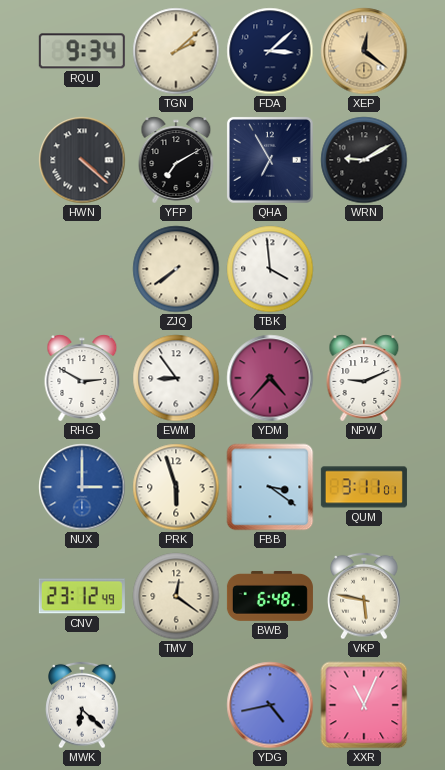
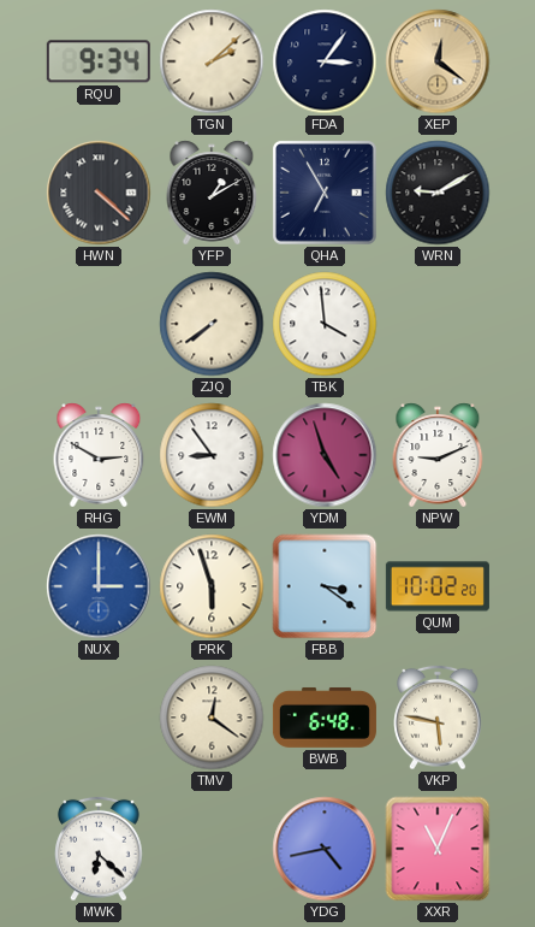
FDA: 3:08 -> 3:06 (325, 61)
YFP: 7:10 -> 1:10 (212, 193)
YDM: 4:37 -> 4:57 (325, 455)
QUM: 3:11 -> 10:02 (438, 586)
CNV: 23:12 -> none (82, 596)
